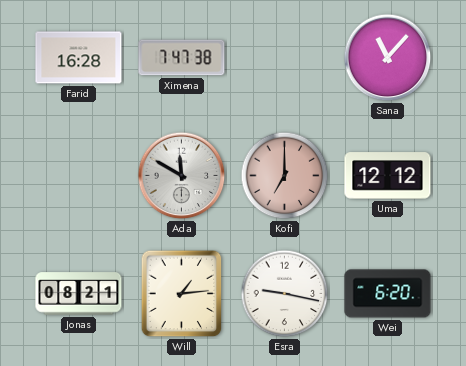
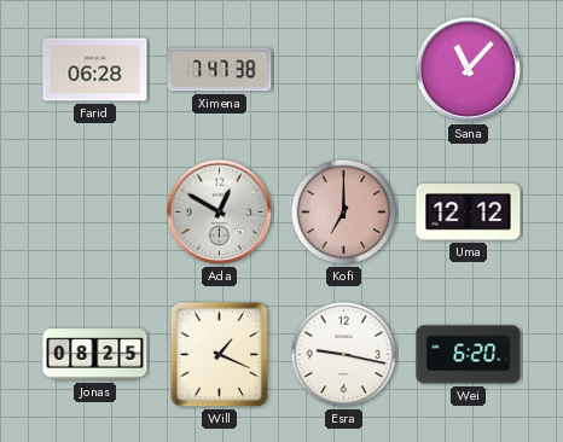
Farid: 16:28 -> 06:28 (95, 70)
Ada: 11:50 -> 12:50 (220, 213)
Jonas: 08:21 -> 08:25 (95, 355)
Will: 1:14 -> 1:19 (220, 355)
